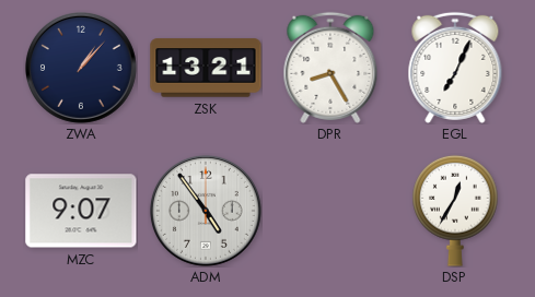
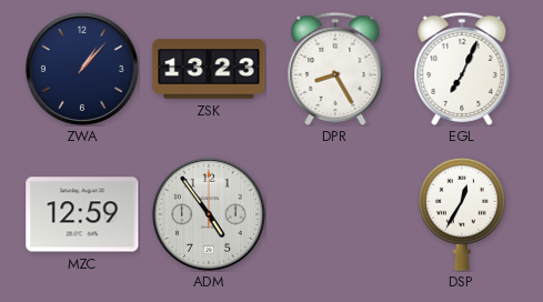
ZSK: 13:21 -> 13:23 (209, 69)
MZC: 9:07 -> 12:59 (82, 214)
